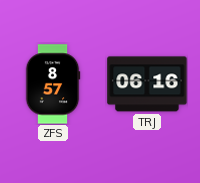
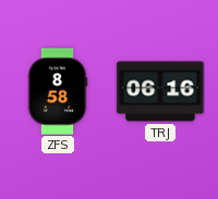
ZFS: 8:57 -> 8:58 (58, 91)
